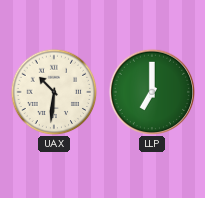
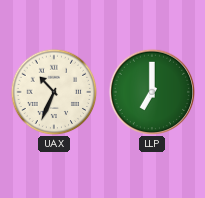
UAX: 10:31 -> 10:34 (54, 92)
